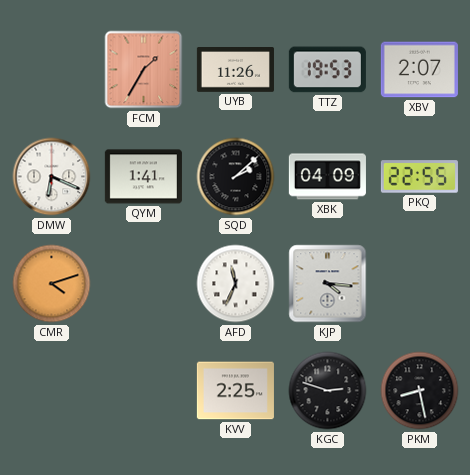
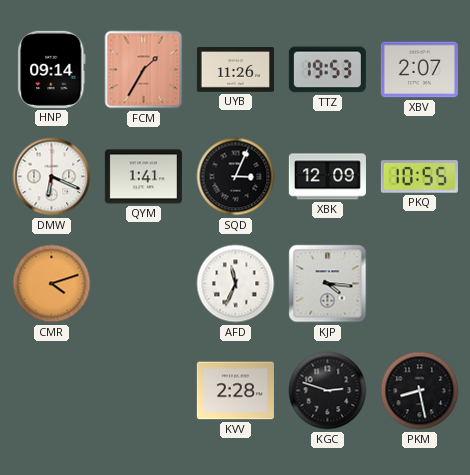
HNP: none -> 09:14 (52, 69)
SQD: 2:08 -> 3:04 (236, 177)
XBK: 04:09 -> 12:09 (327, 177)
PKQ: 22:55 -> 10:55 (419, 177)
KVV: 2:25 -> 2:28 (235, 391)
